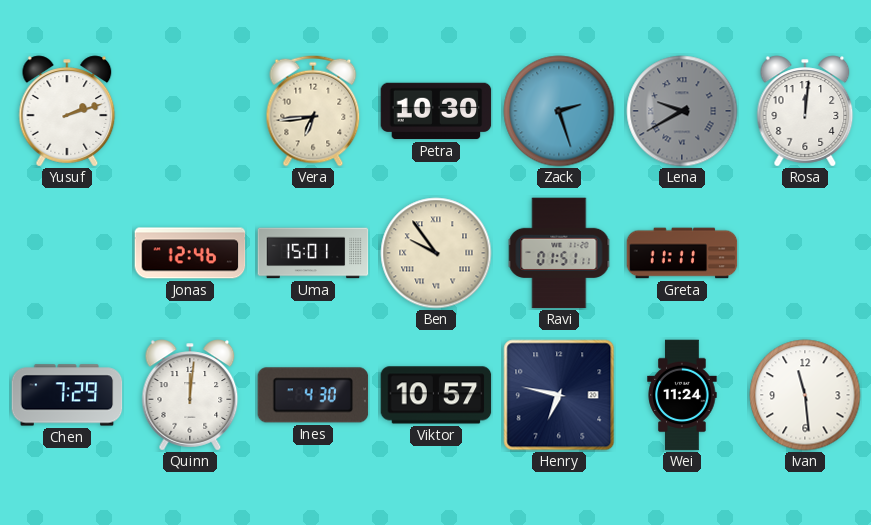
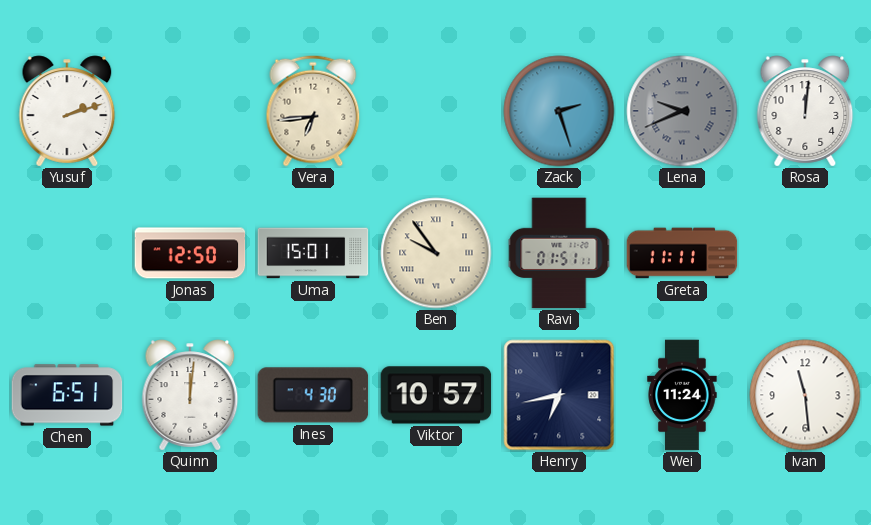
Petra: 10:30 -> none (436, 111)
Lena: 9:40 -> 9:41 (682, 111)
Jonas: 12:46 -> 12:50 (190, 253)
Chen: 7:29 -> 6:51 (67, 395)
Henry: 6:47 -> 6:43 (559, 395)
